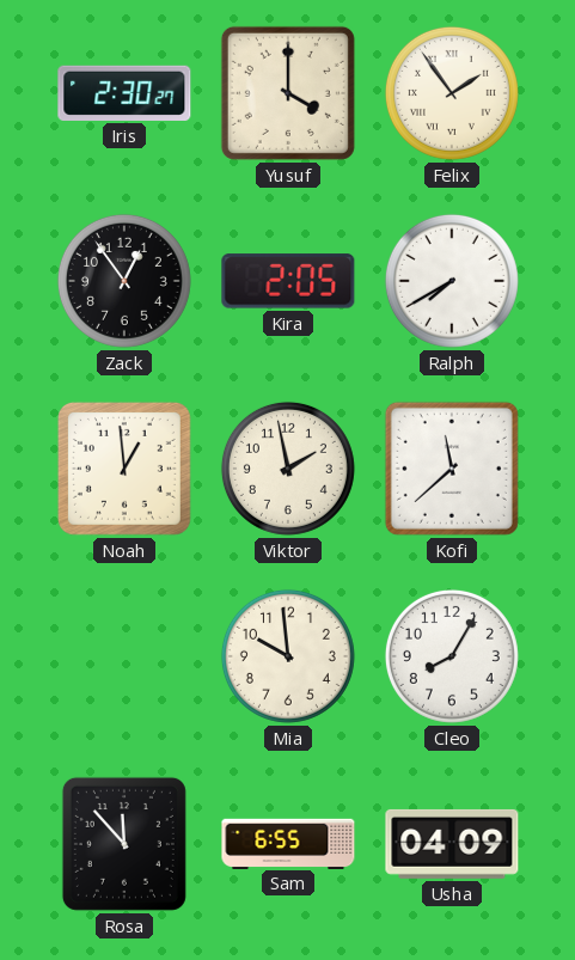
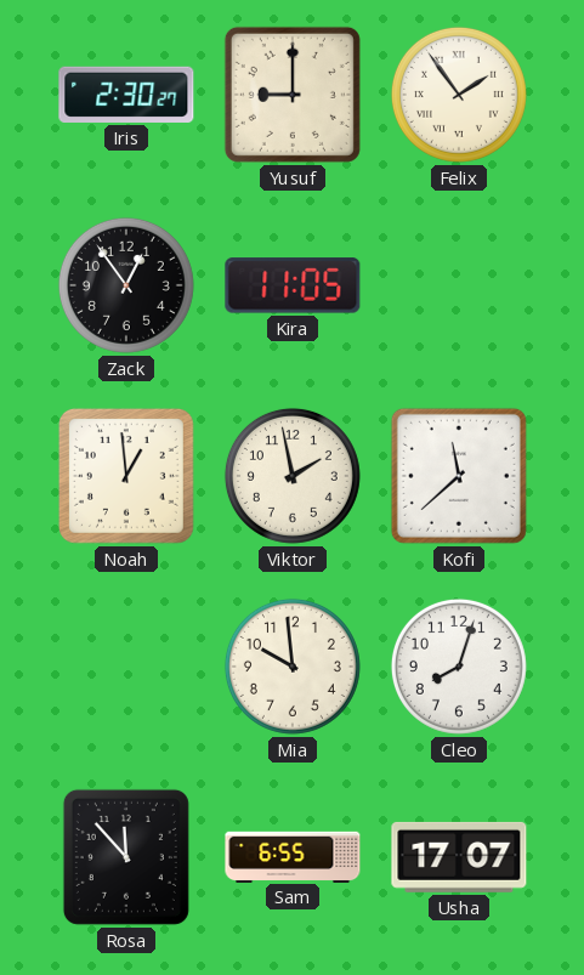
Yusuf: 4:00 -> 9:00 (293, 95)
Kira: 2:05 -> 11:05 (293, 285)
Ralph: 7:40 -> none (452, 281)
Cleo: 8:05 -> 8:03 (459, 667)
Usha: 04:09 -> 17:07 (459, 857)
